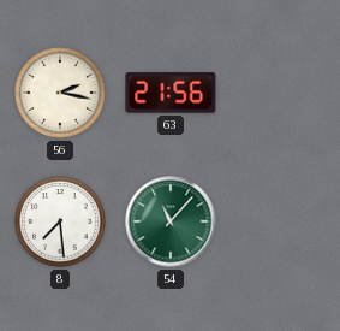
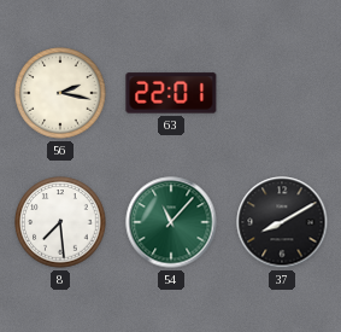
63: 21:56 -> 22:01 (171, 93)
37: none -> 8:10 (282, 222)
